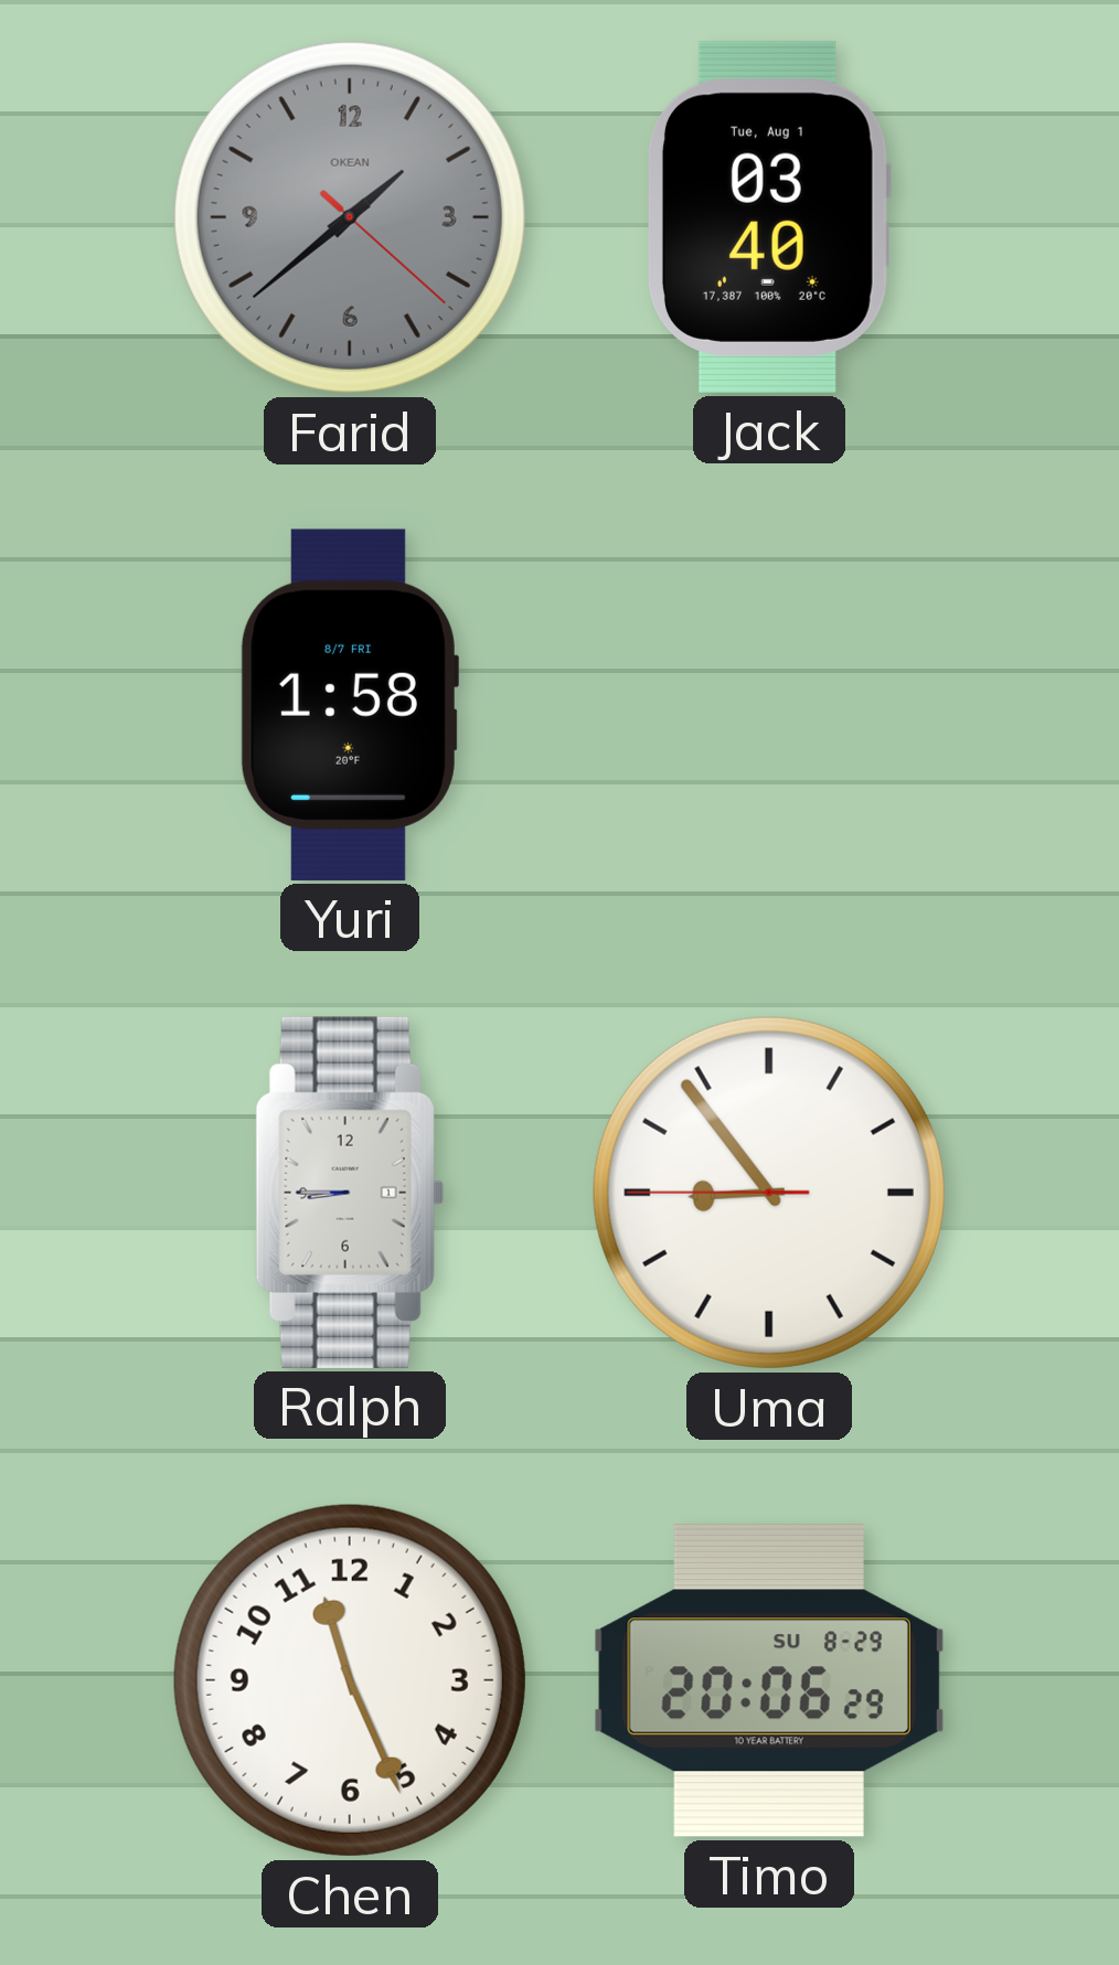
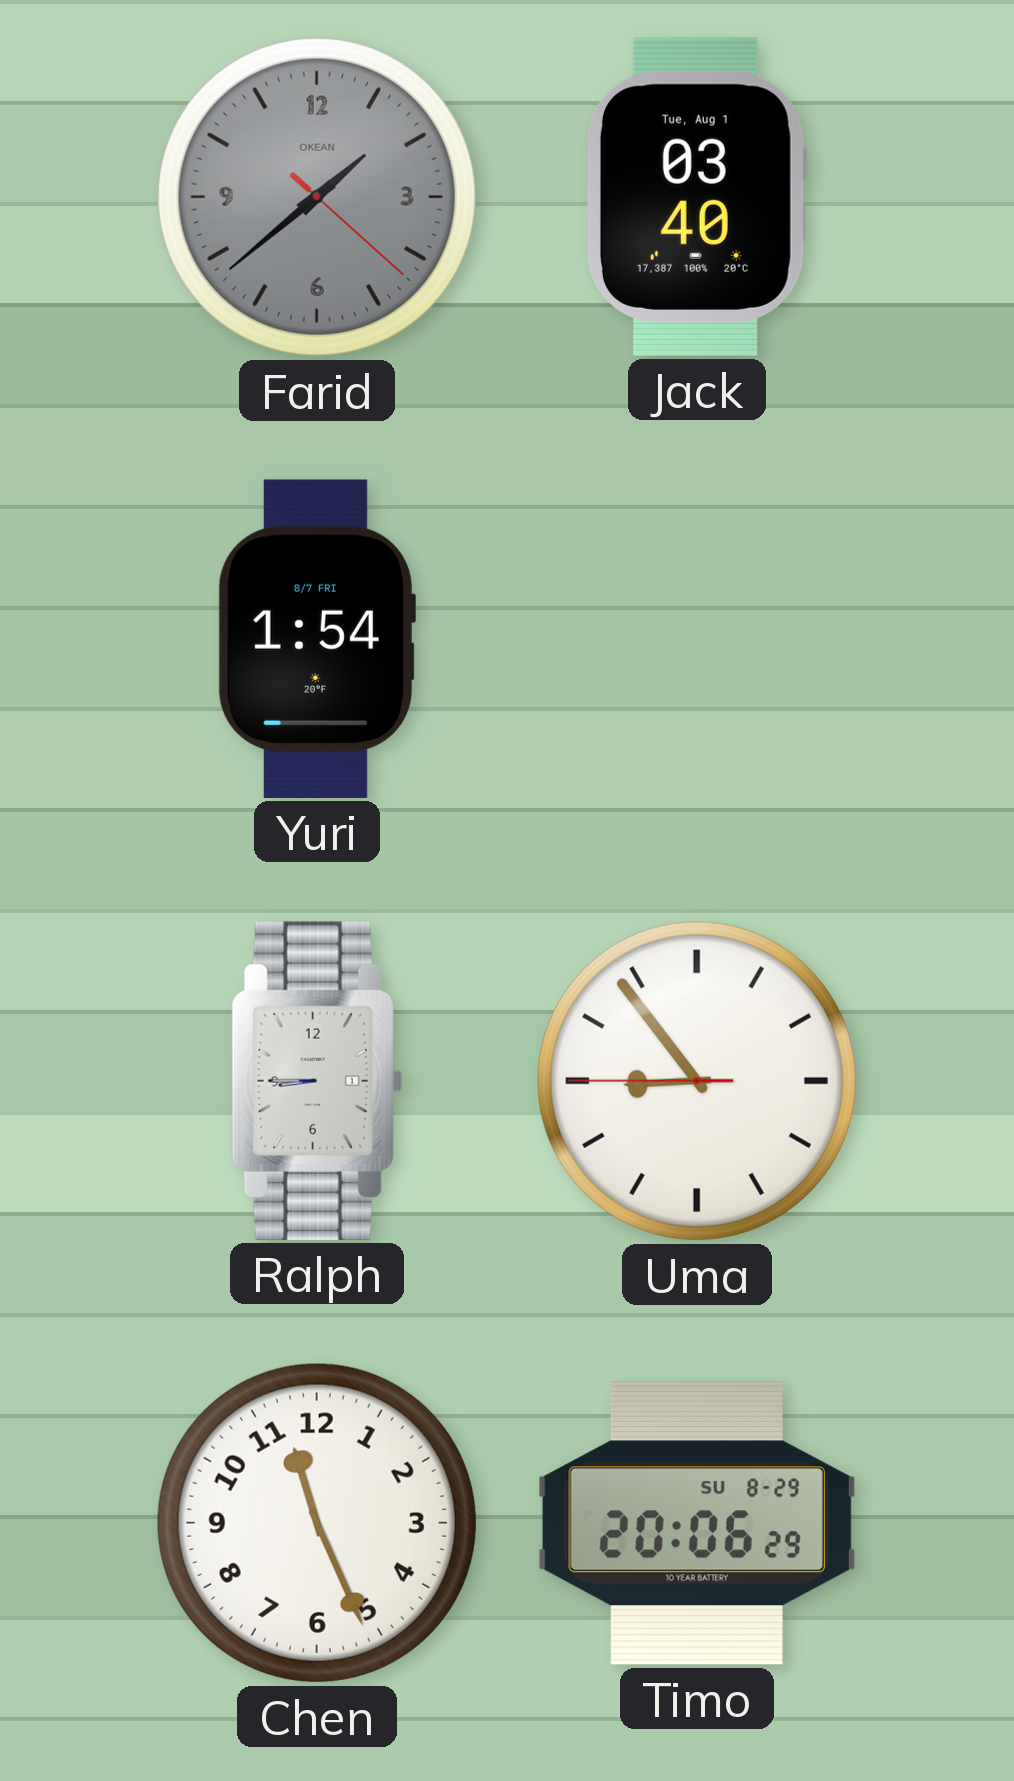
Yuri: 1:58 -> 1:54 (316, 639)
